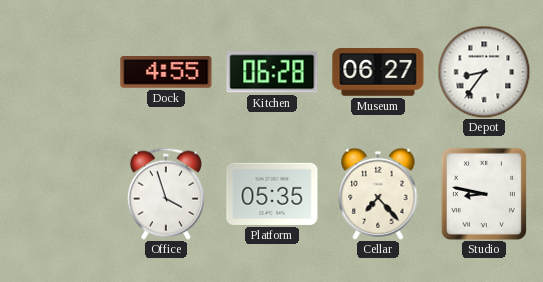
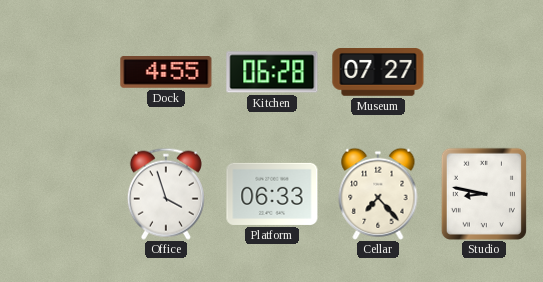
Museum: 06:27 -> 07:27 (378, 73)
Depot: 8:36 -> none (484, 72)
Platform: 05:35 -> 06:33 (272, 194)
